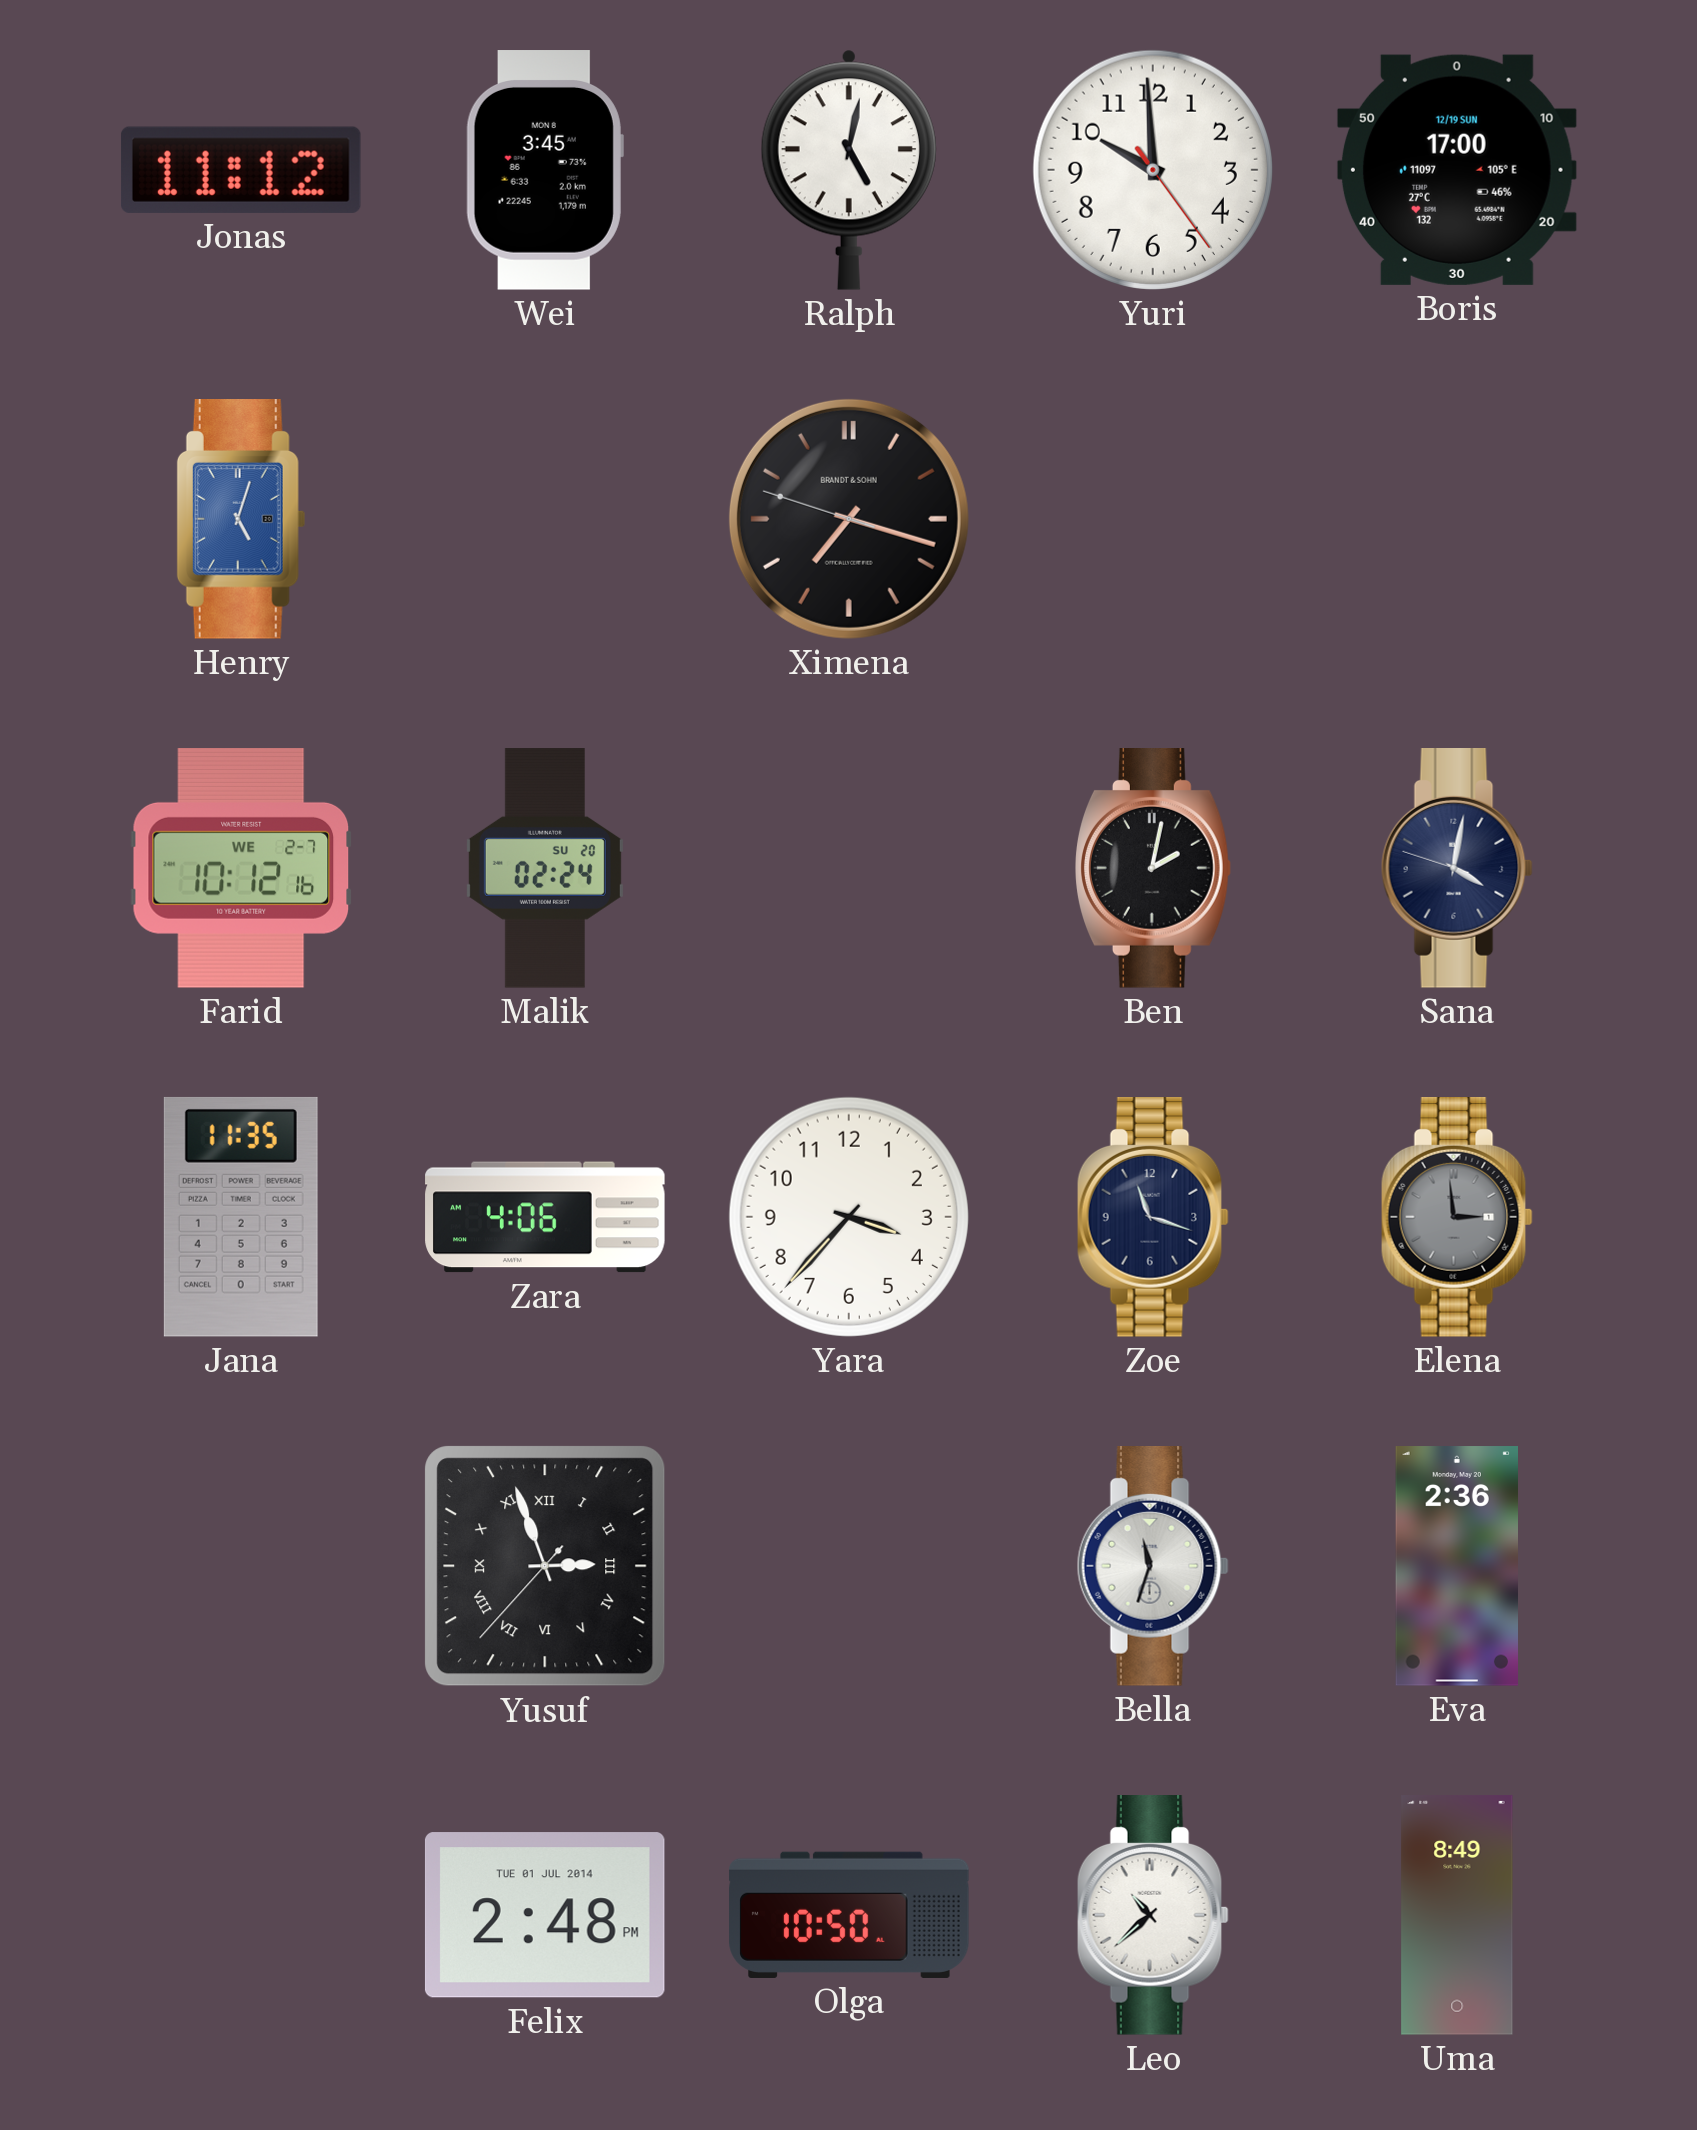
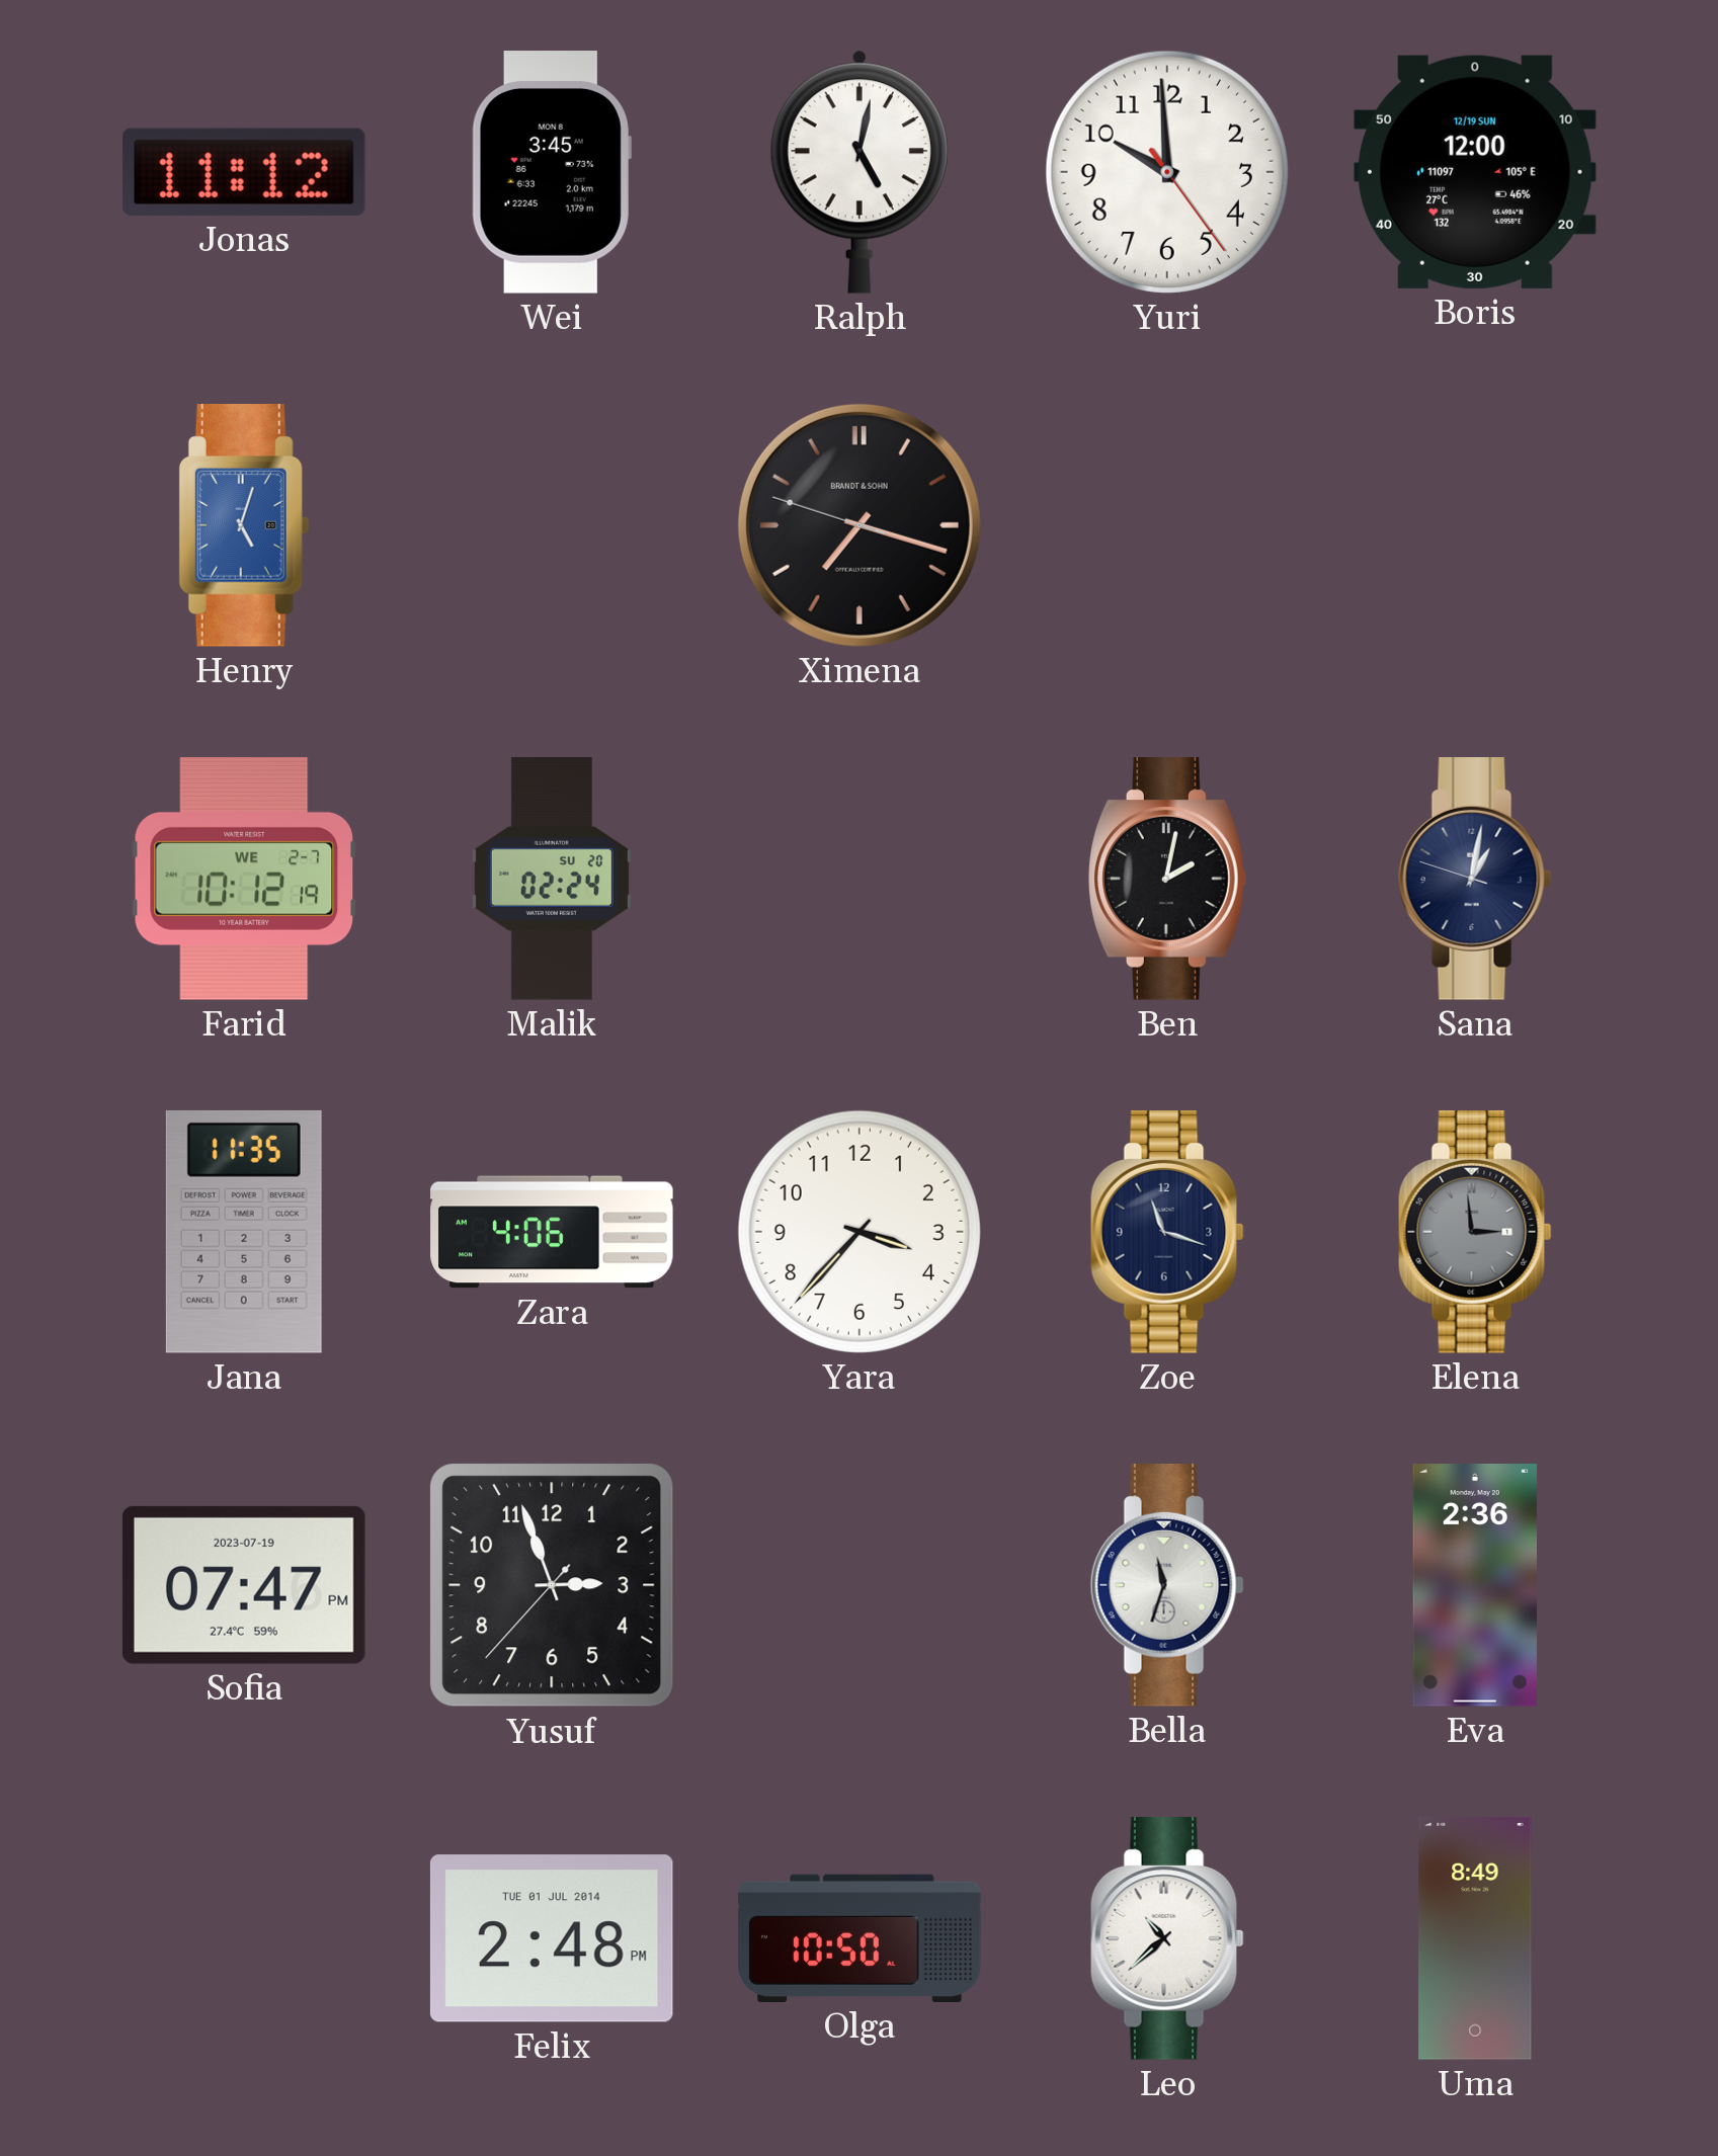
Boris: 17:00 -> 12:00 (1475, 172)
Farid: 10:12:16 -> 10:12:19 (244, 880)
Sana: 4:01 -> 1:01 (1475, 880)
Sofia: none -> 07:47 (244, 1585)
Yusuf numerals: Roman -> Arabic (552, 1585)
